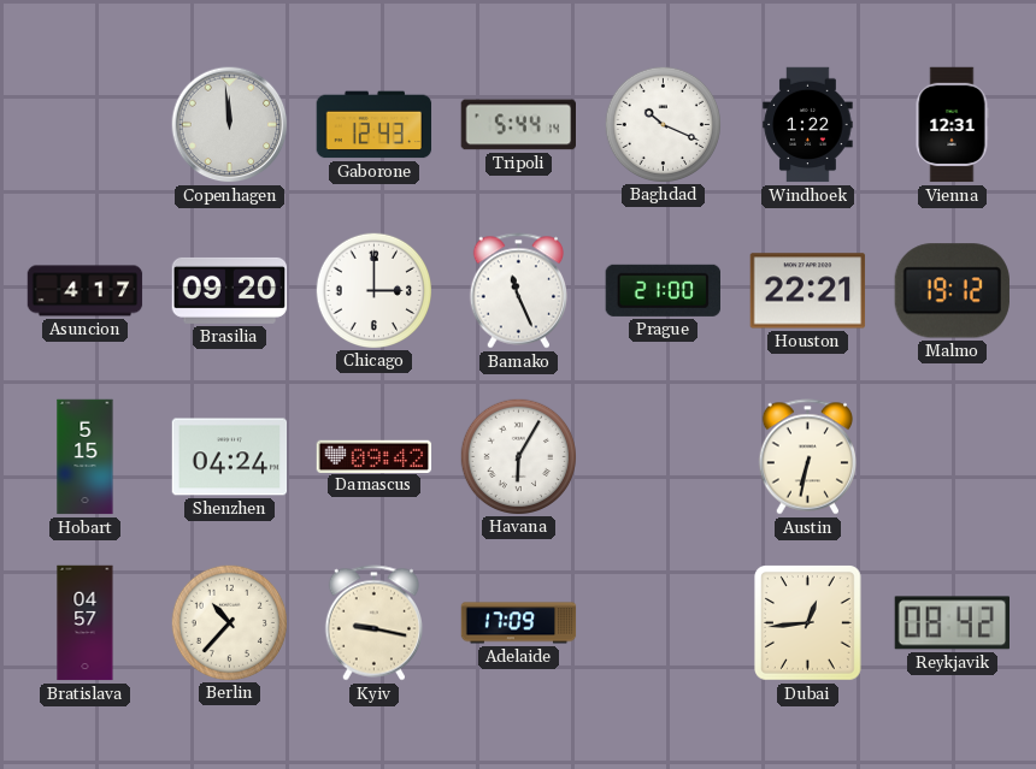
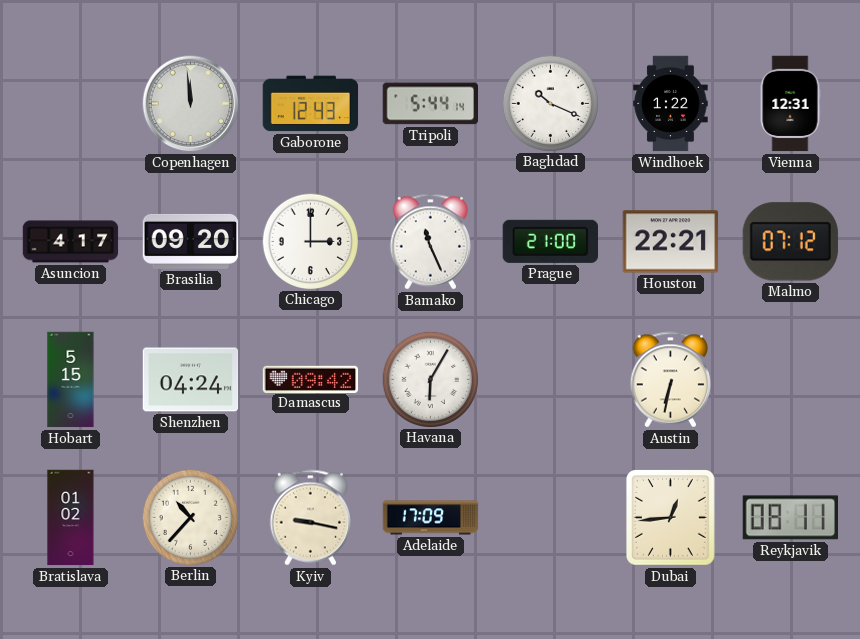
Malmo: 19:12 -> 07:12 (790, 242)
Bratislava: 04:57 -> 01:02 (71, 518)
Reykjavik: 08:42 -> 08:11 (790, 518)
